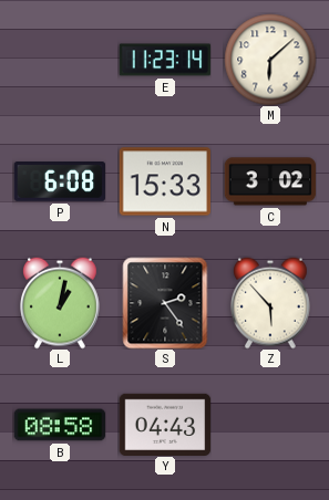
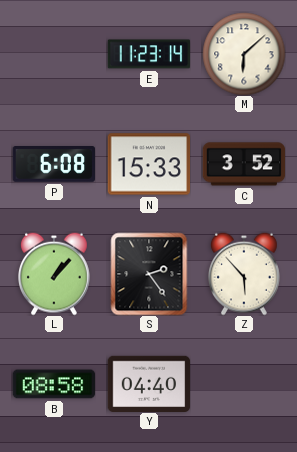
C: 3:02 -> 3:52 (244, 164)
L: 1:02 -> 1:07 (55, 274)
Y: 04:43 -> 04:40 (149, 383)
